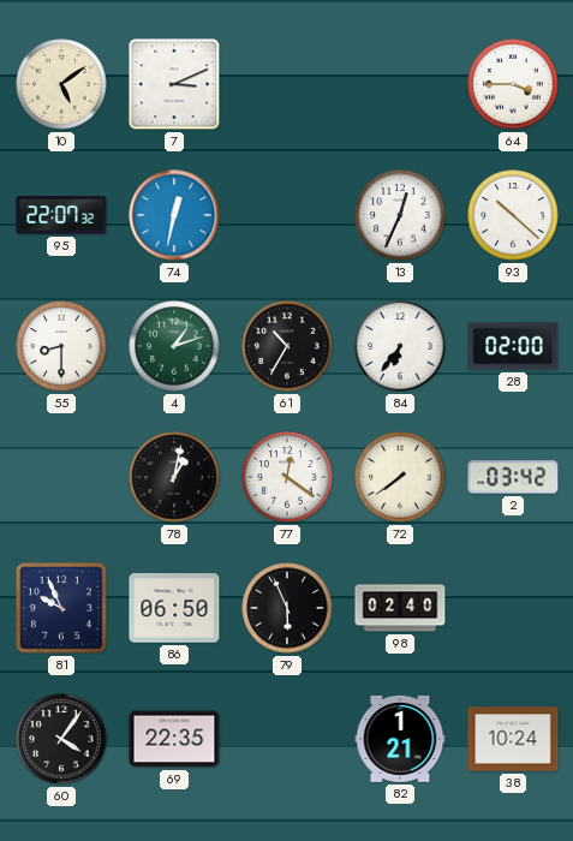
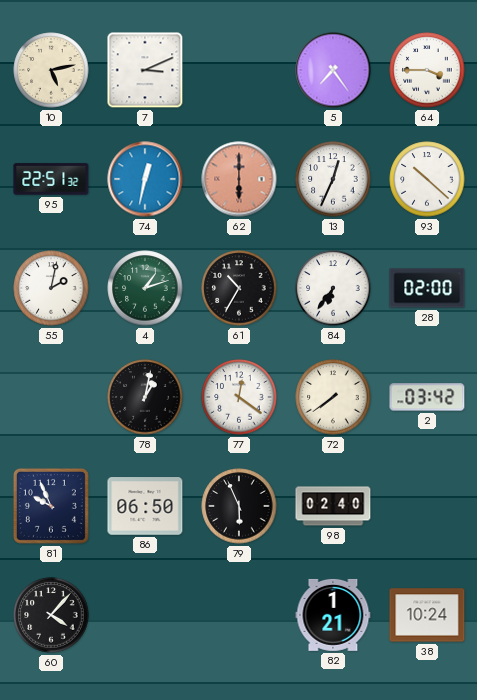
10: 5:09 -> 5:13 (51, 70)
5: none -> 7:24 (333, 70)
95: 22:07 -> 22:51 (51, 179)
62: none -> 6:00 (239, 179)
55: 8:30 -> 2:02 (51, 288)
60: 4:06 -> 4:07 (51, 615)
69: 22:35 -> none (174, 739)
